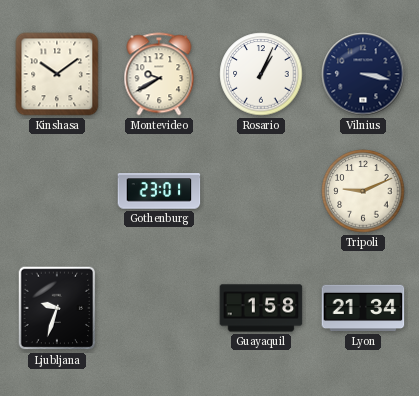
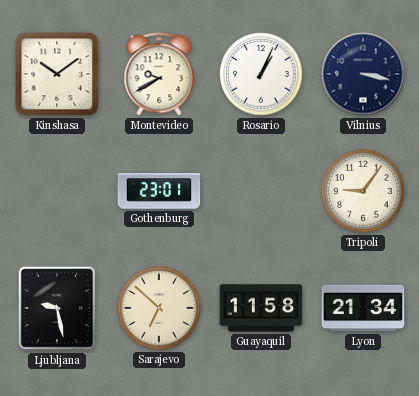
Tripoli: 9:11 -> 9:06 (363, 191)
Ljubljana: 9:33 -> 9:28 (57, 308)
Sarajevo: none -> 6:52 (159, 308)
Guayaquil: 1:58 -> 11:58 (261, 308)
